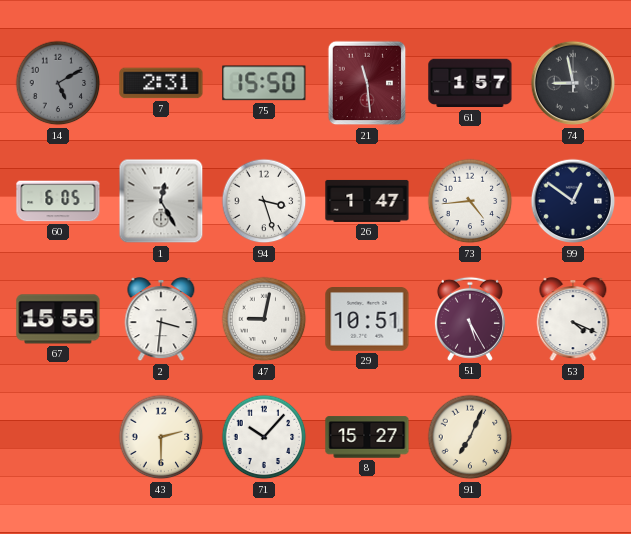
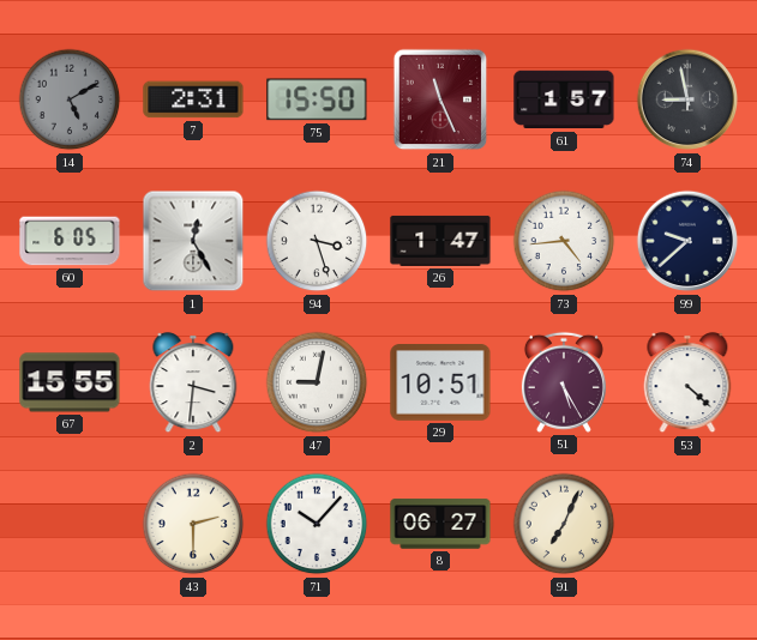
21: 11:29 -> 11:26 (440, 99)
99: 12:51 -> 9:38 (687, 241)
53: 4:19 -> 4:22 (687, 384)
8: 15:27 -> 06:27 (440, 524)
